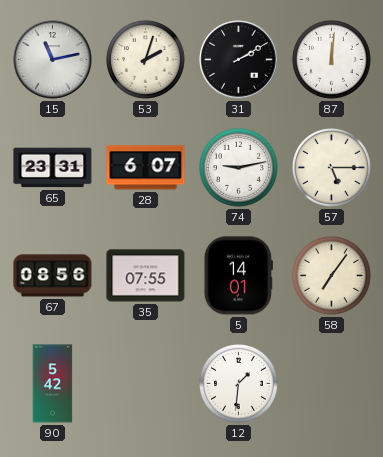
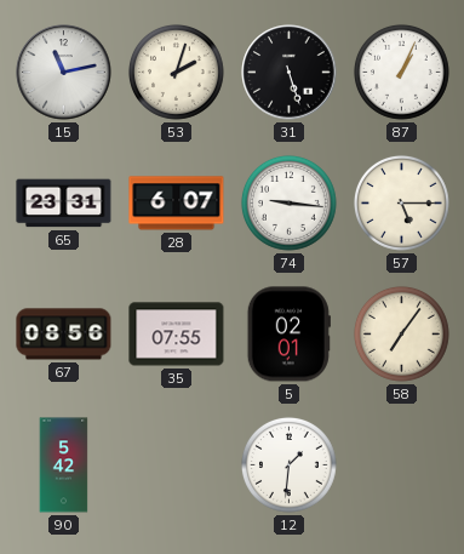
31: 2:10 -> 5:27 (290, 73)
87: 12:01 -> 1:04 (402, 73)
74: 9:13 -> 9:16 (290, 204)
5: 14:01 -> 02:01 (288, 335)
